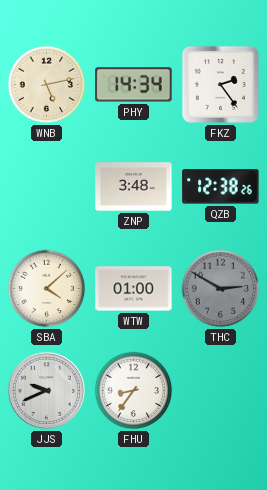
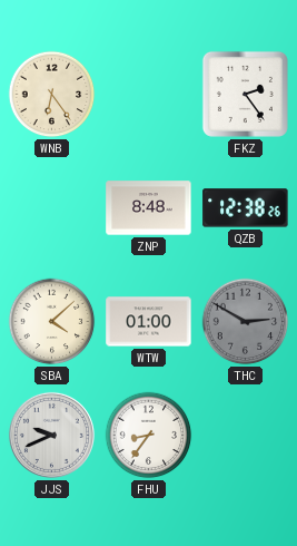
WNB: 5:13 -> 6:24 (52, 95)
PHY: 14:34 -> none (134, 85)
ZNP: 3:48 -> 8:48 (149, 208)
